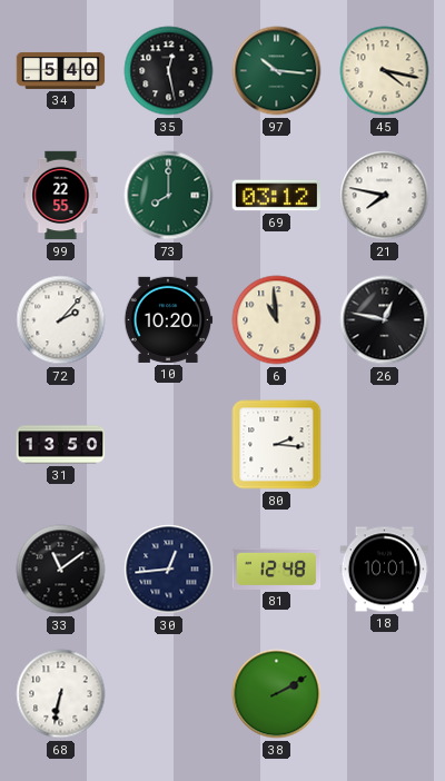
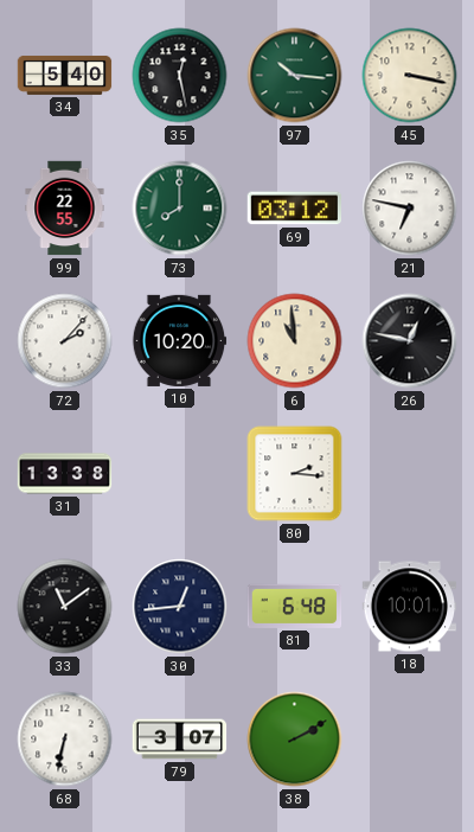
45: 4:17 -> 3:17 (410, 76)
21: 7:47 -> 6:47 (410, 209)
31: 13:50 -> 13:38 (65, 474)
81: 12:48 -> 6:48 (295, 606)
79: none -> 3:07 (180, 740)
